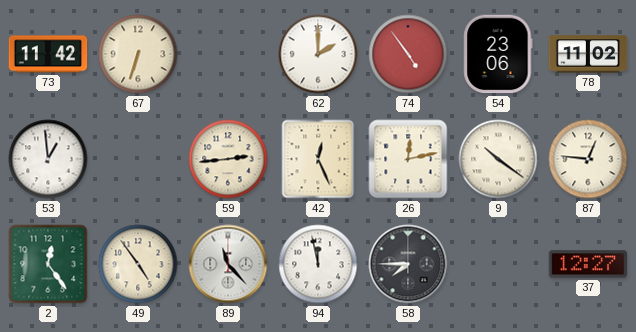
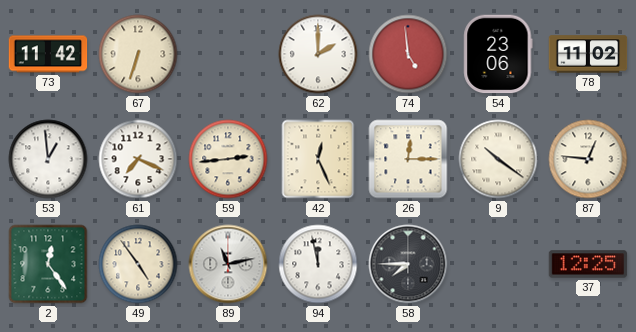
74: 4:54 -> 4:59 (408, 54)
61: none -> 7:19 (138, 159)
26: 12:13 -> 12:15 (408, 159)
89: 11:23 -> 11:13 (228, 264)
37: 12:27 -> 12:25 (588, 264)
